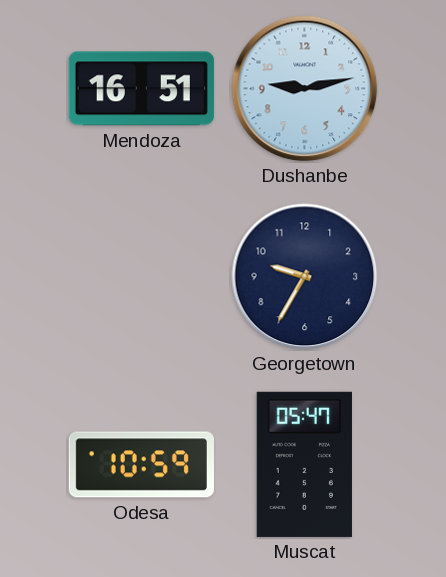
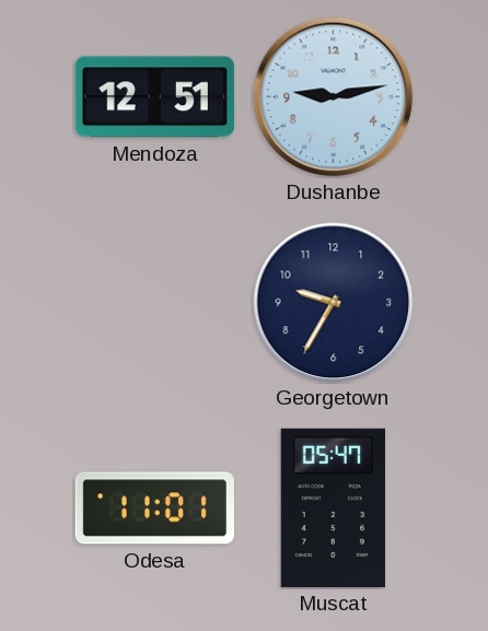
Mendoza: 16:51 -> 12:51 (154, 97)
Odesa: 10:59 -> 11:01 (154, 509)
